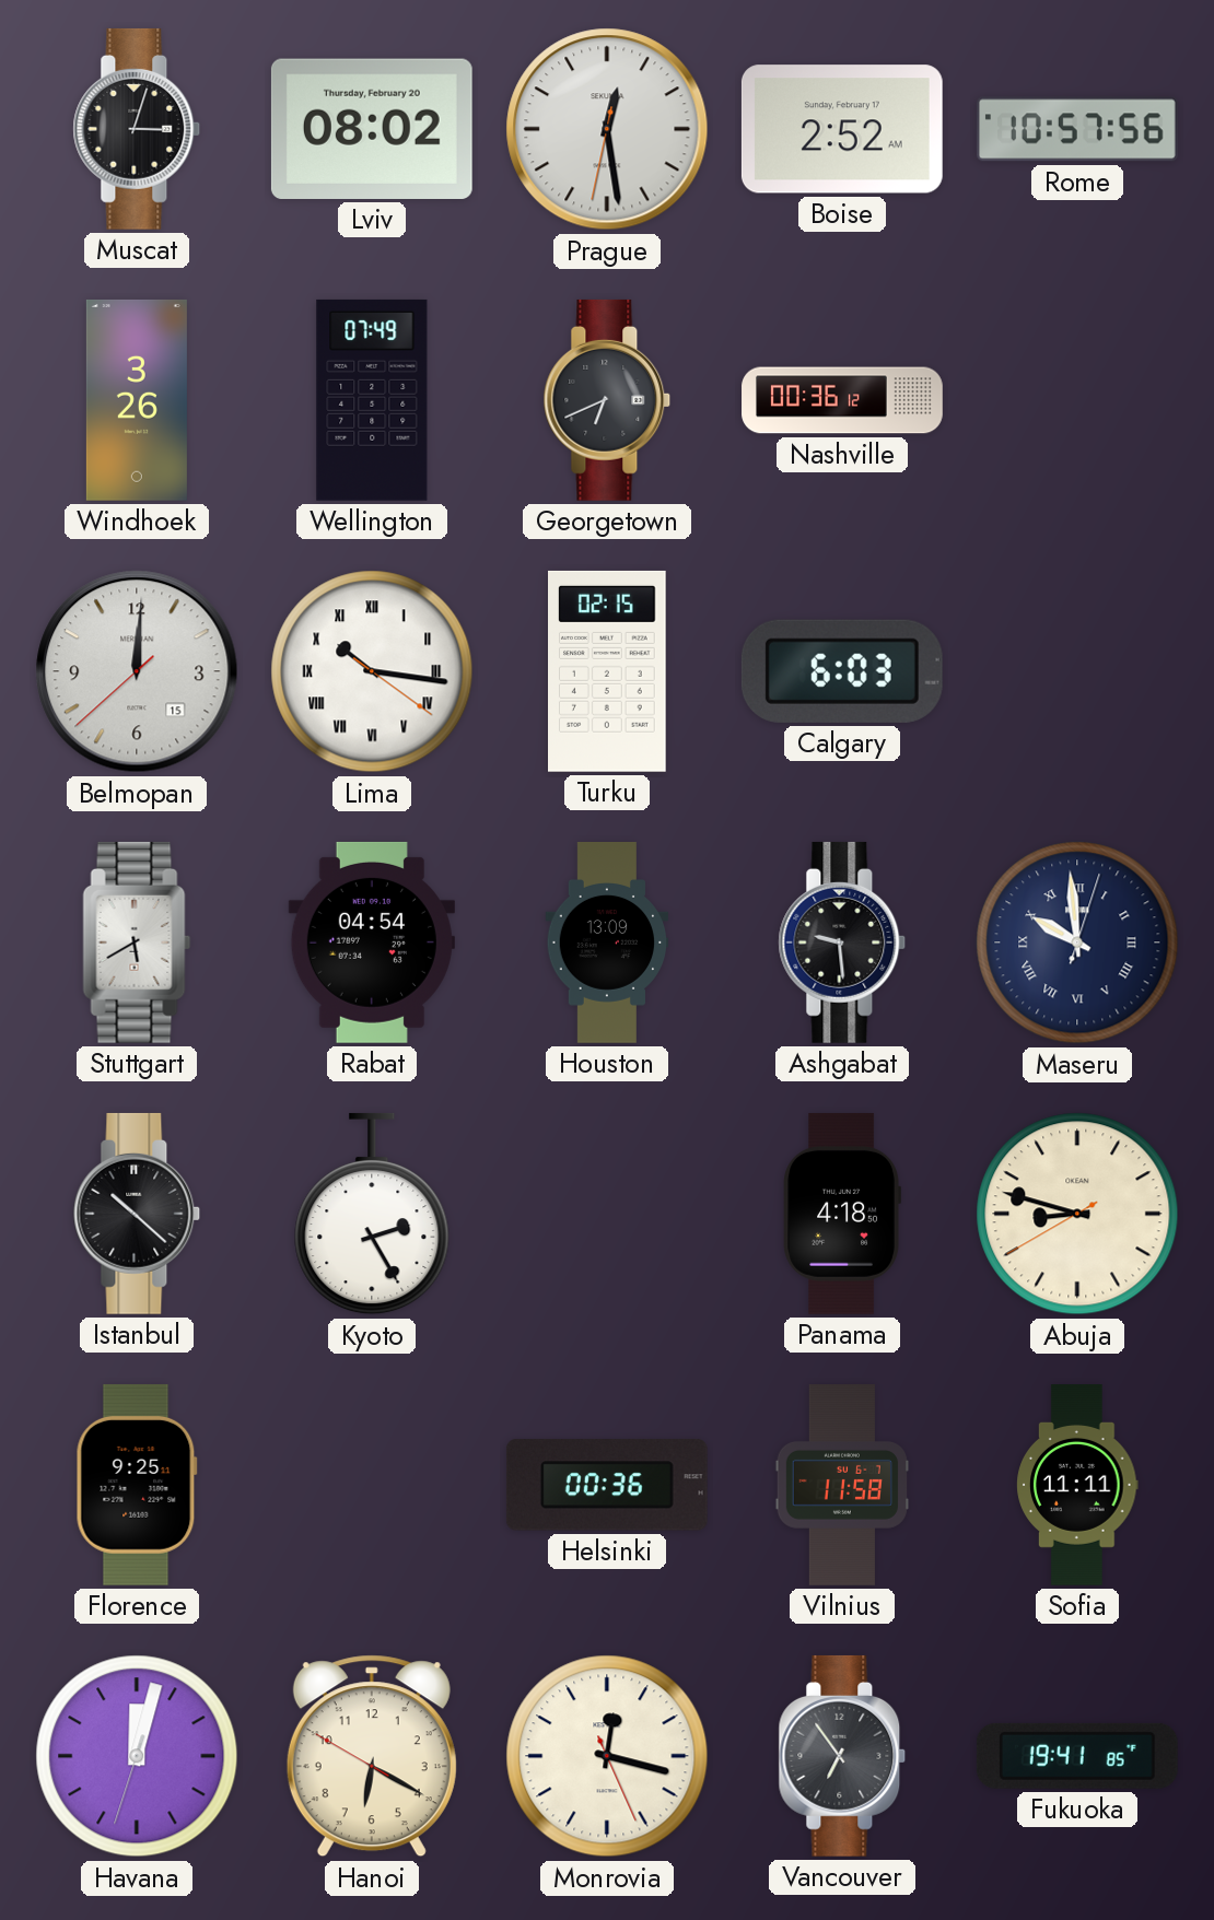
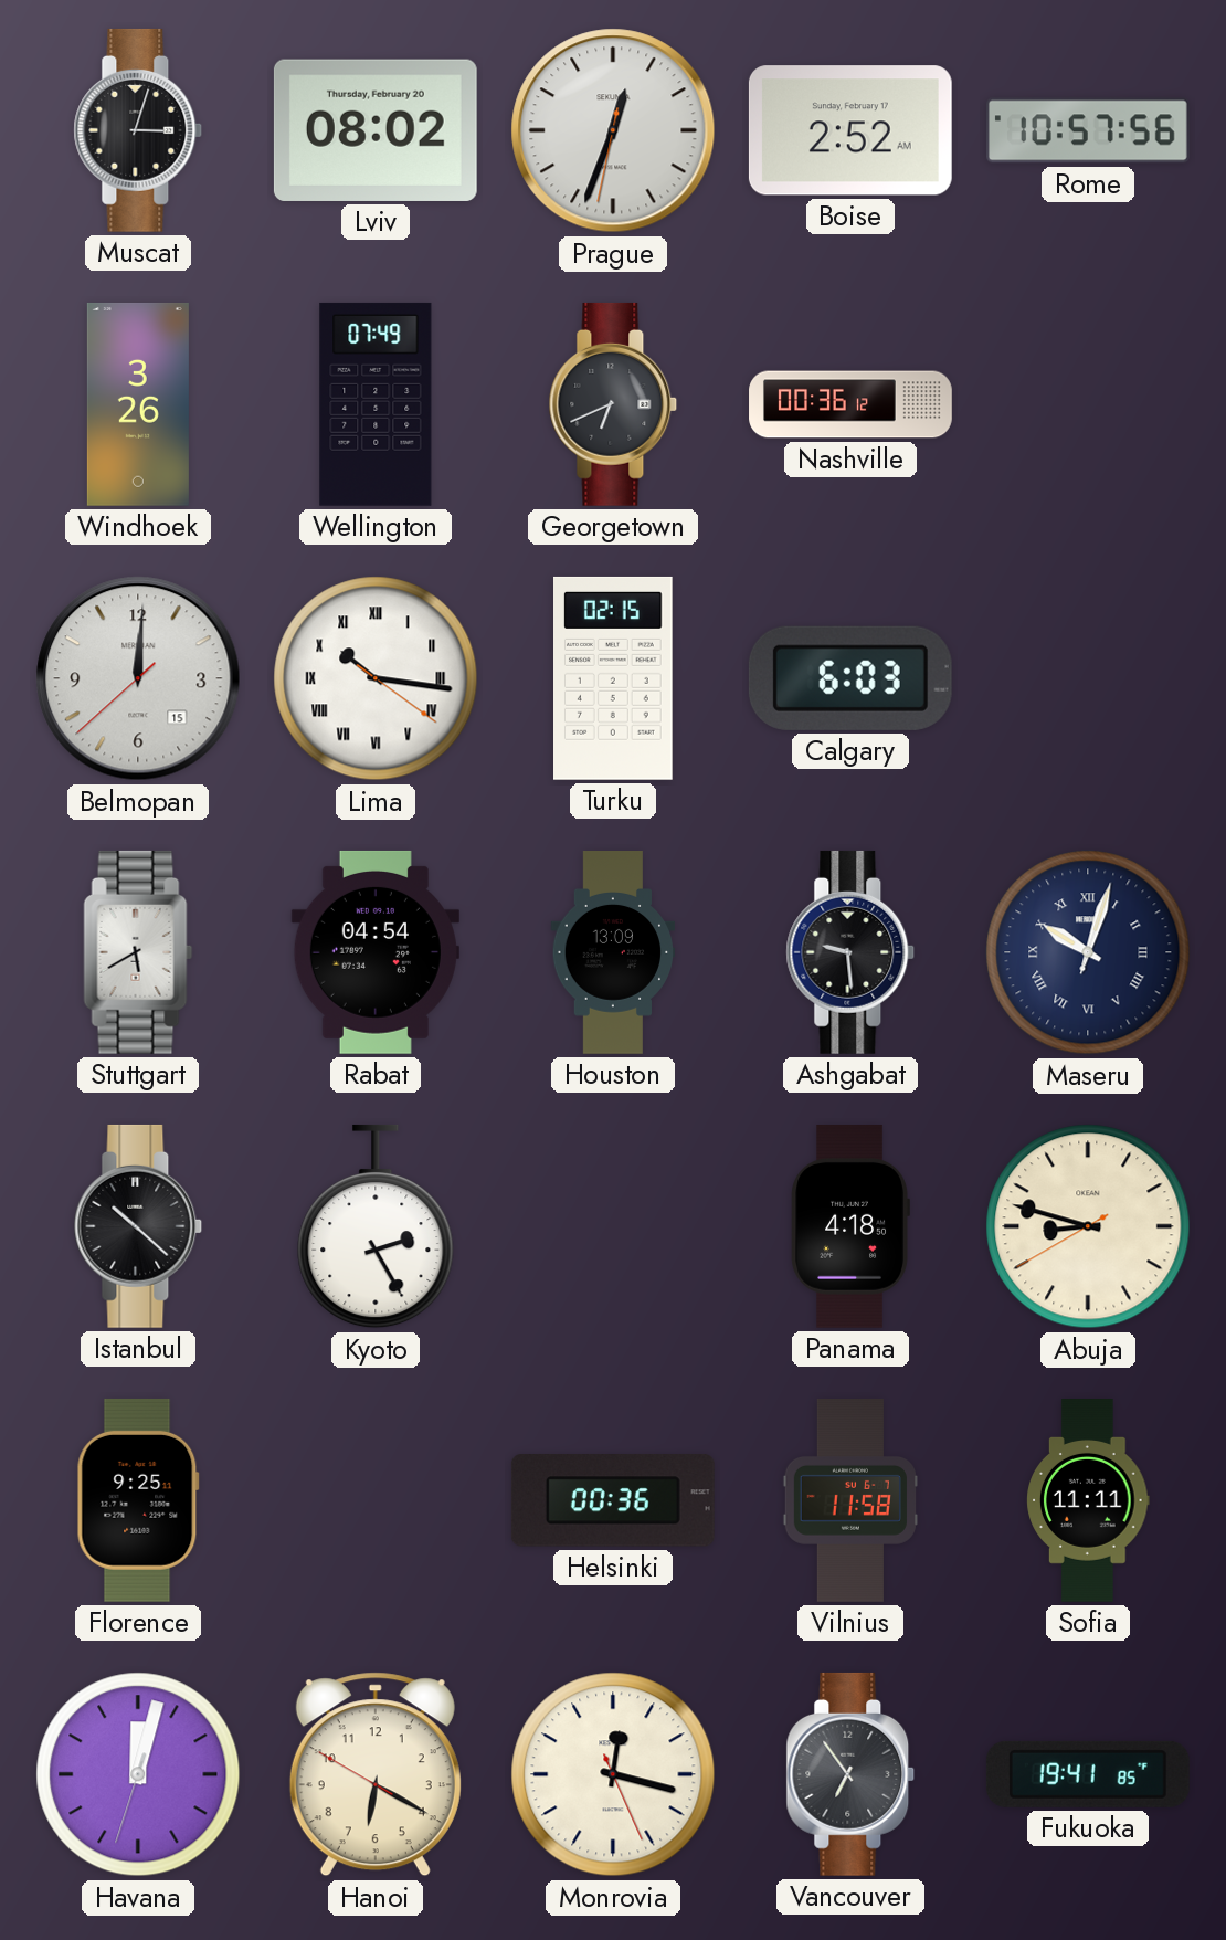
Prague: 12:28 -> 12:33 (613, 130)
Maseru: 9:59 -> 10:03 (1088, 952)
